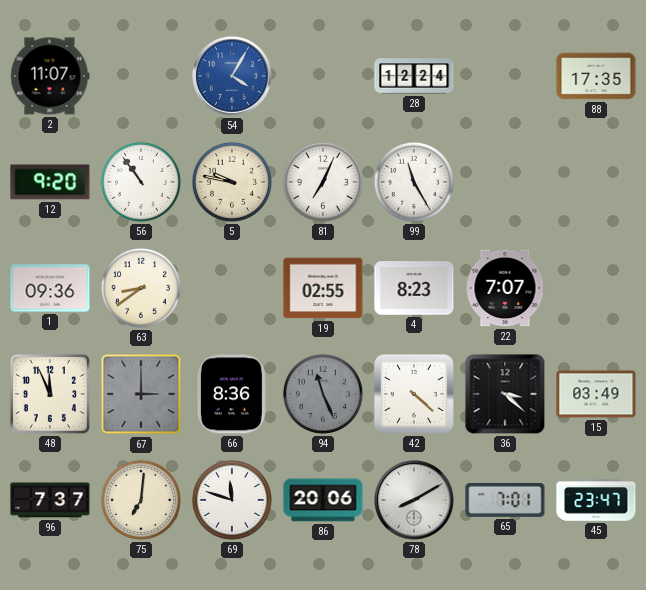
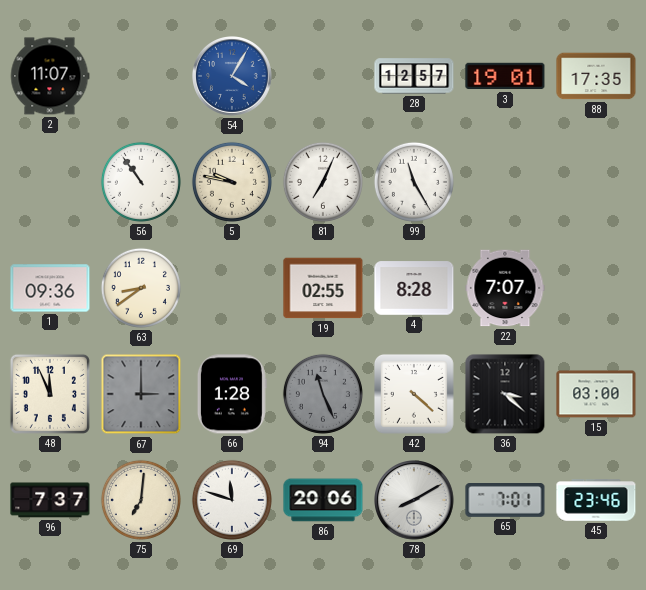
28: 12:24 -> 12:57 (414, 76)
3: none -> 19:01 (505, 76)
12: 9:20 -> none (50, 182)
4: 8:23 -> 8:28 (414, 288)
66: 8:36 -> 1:28 (232, 394)
15: 03:49 -> 03:00 (596, 394)
45: 23:47 -> 23:46 (596, 500)
